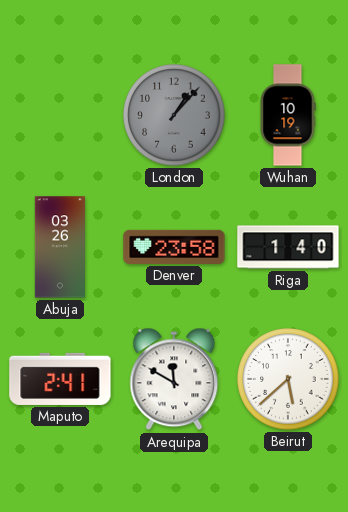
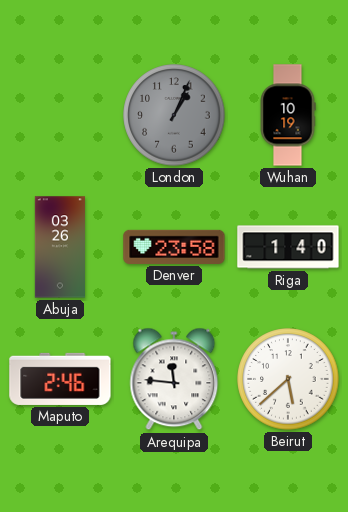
London: 1:07 -> 1:04 (174, 115)
Maputo: 2:41 -> 2:46 (60, 379)
Arequipa: 11:50 -> 11:46 (174, 379)
